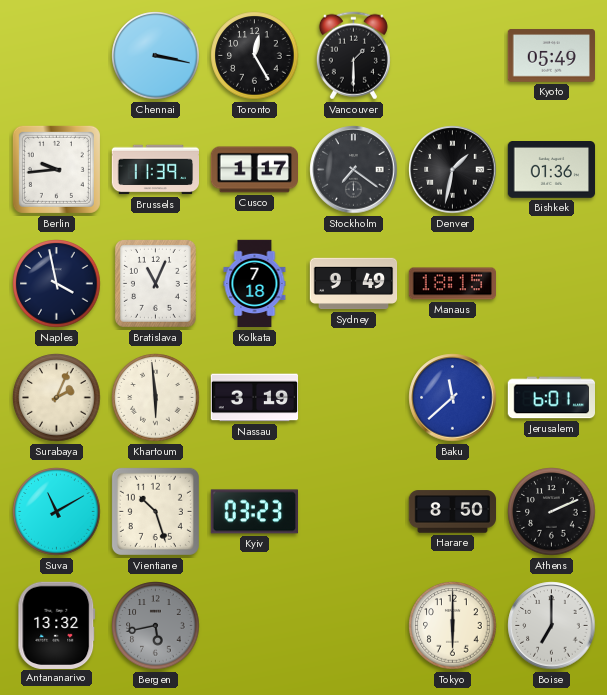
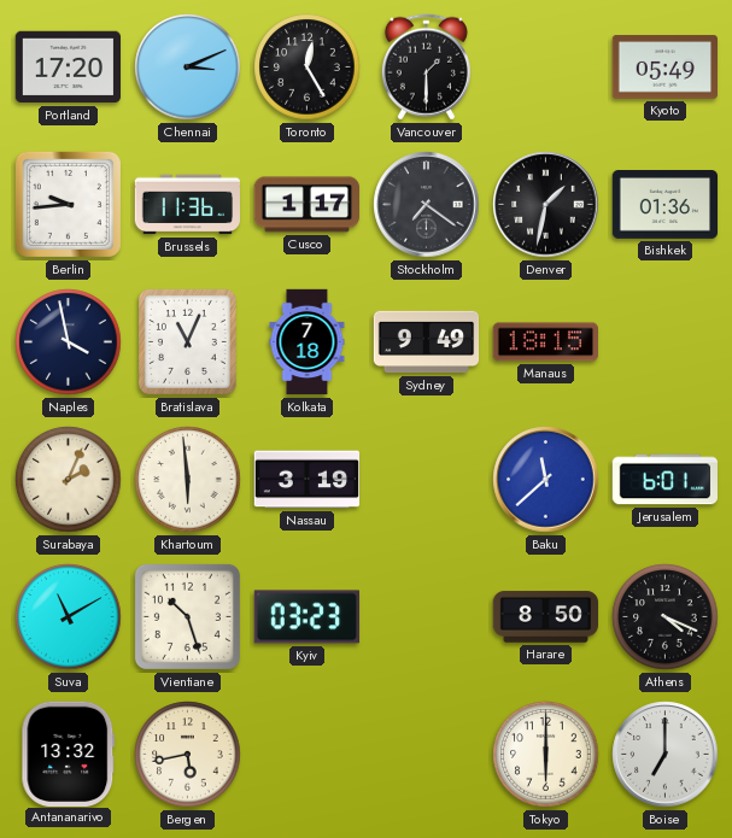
Portland: none -> 17:20 (68, 68)
Chennai: 3:17 -> 3:11 (188, 68)
Brussels: 11:39 -> 11:36 (187, 205)
Athens: 2:11 -> 4:19 (666, 617)
Bergen dial: grey -> cream (188, 755)
